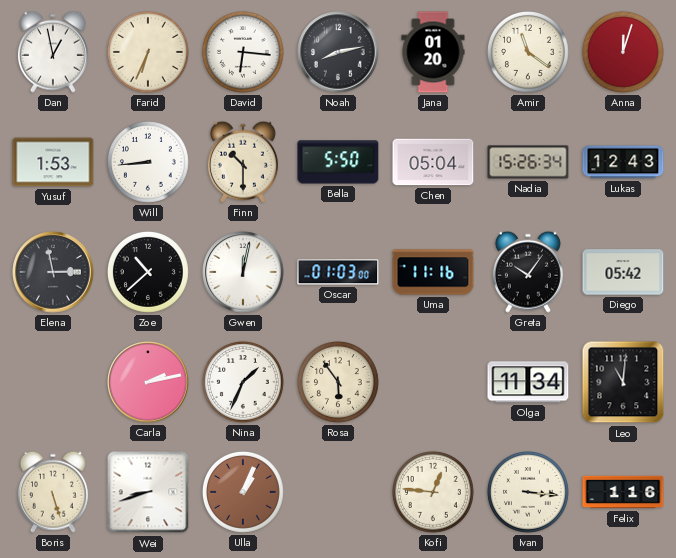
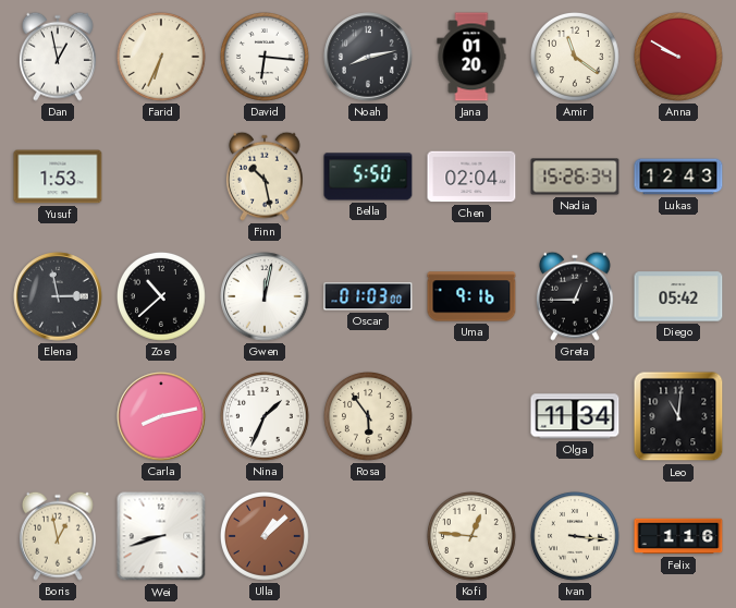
Anna: 12:03 -> 9:50 (678, 57)
Will: 8:44 -> none (148, 162)
Finn: 10:30 -> 10:28 (265, 177)
Chen: 05:04 -> 02:04 (471, 177)
Uma: 11:16 -> 9:16 (471, 296)
Greta: 10:06 -> 12:45 (575, 296)
Carla: 2:13 -> 8:13 (161, 416)
Boris: 5:27 -> 12:58 (58, 536)
Ulla: 1:04 -> 1:08 (265, 536)
